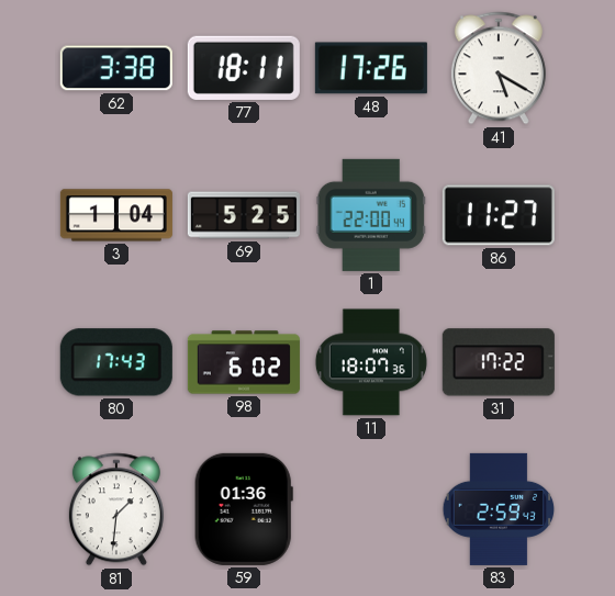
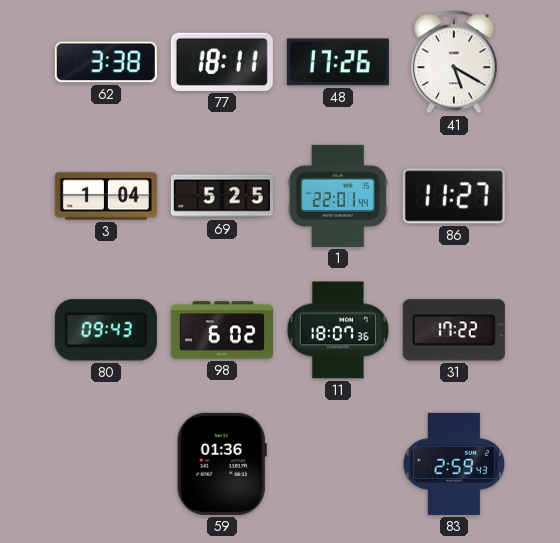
1: 22:00 -> 22:01 (338, 196)
80: 17:43 -> 09:43 (106, 330)
81: 1:31 -> none (116, 509)
